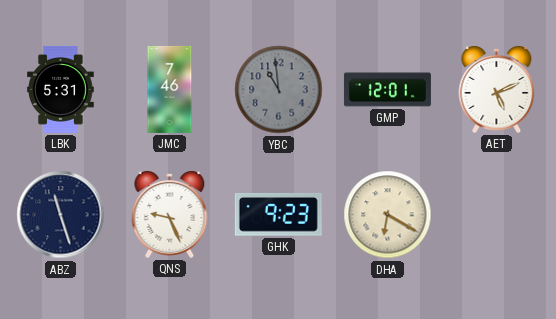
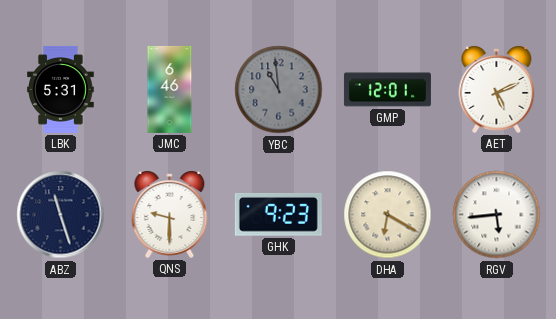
JMC: 7:46 -> 6:46 (170, 89)
QNS: 9:26 -> 9:30 (170, 215)
RGV: none -> 5:44 (497, 215)
